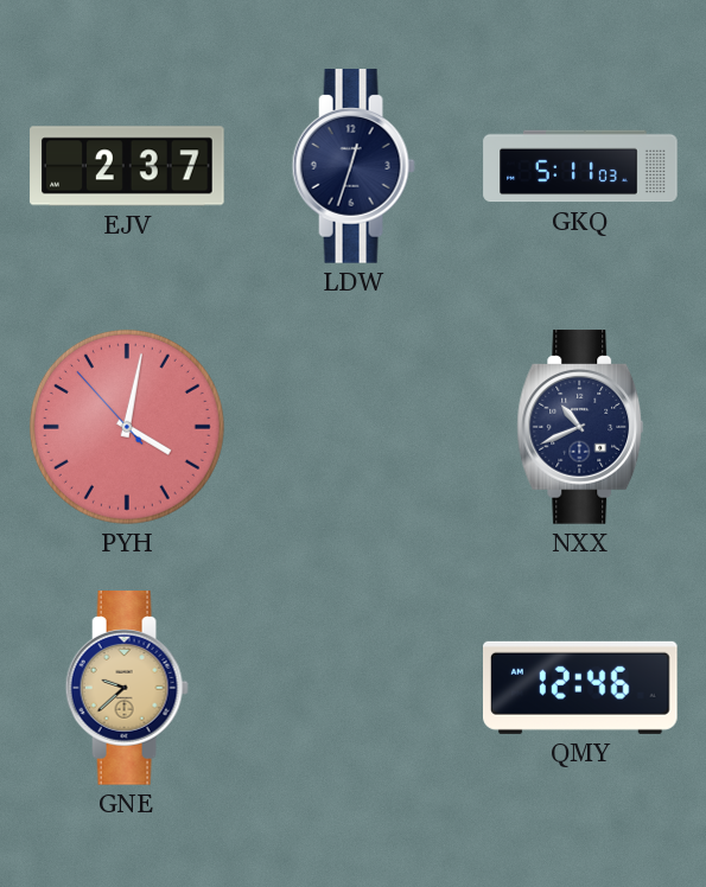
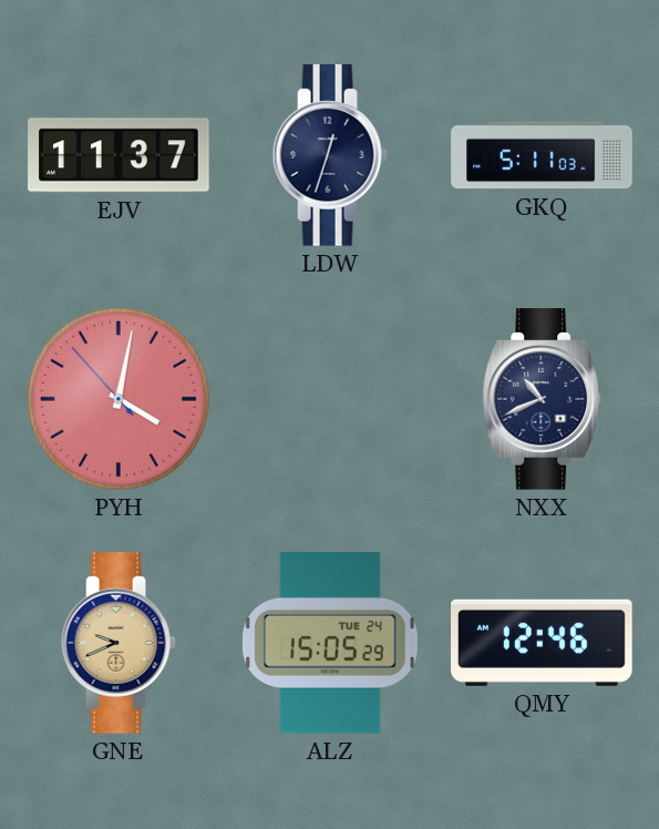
EJV: 2:37 -> 11:37 (119, 155)
GNE: 9:38 -> 9:41 (119, 643)
ALZ: none -> 15:05 (331, 644)
